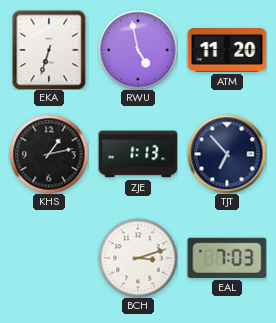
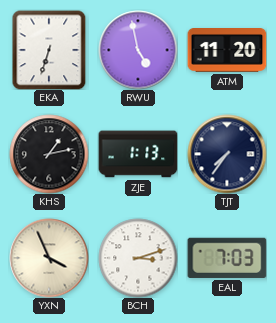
TJT: 6:53 -> 7:36 (227, 154)
YXN: none -> 3:56 (49, 258)
